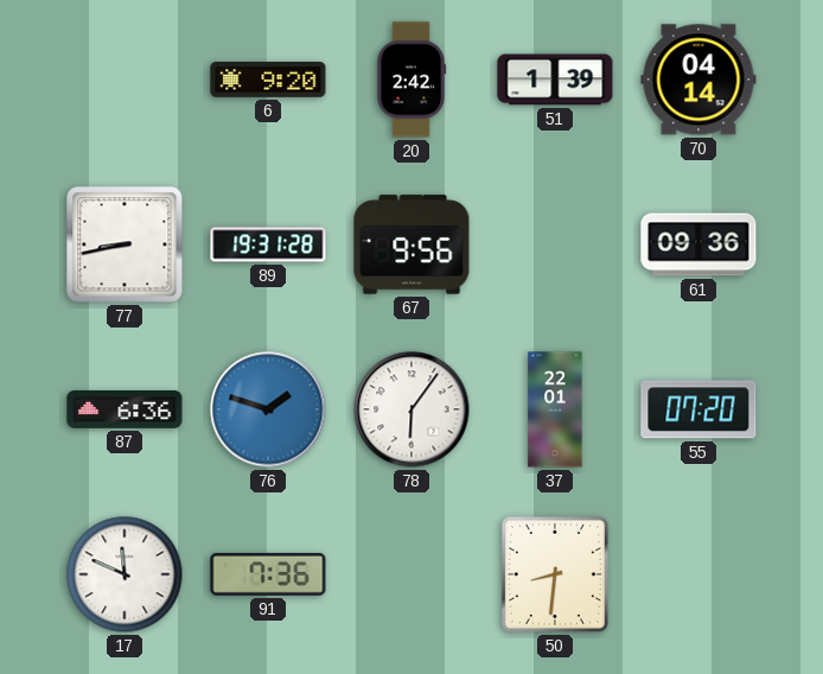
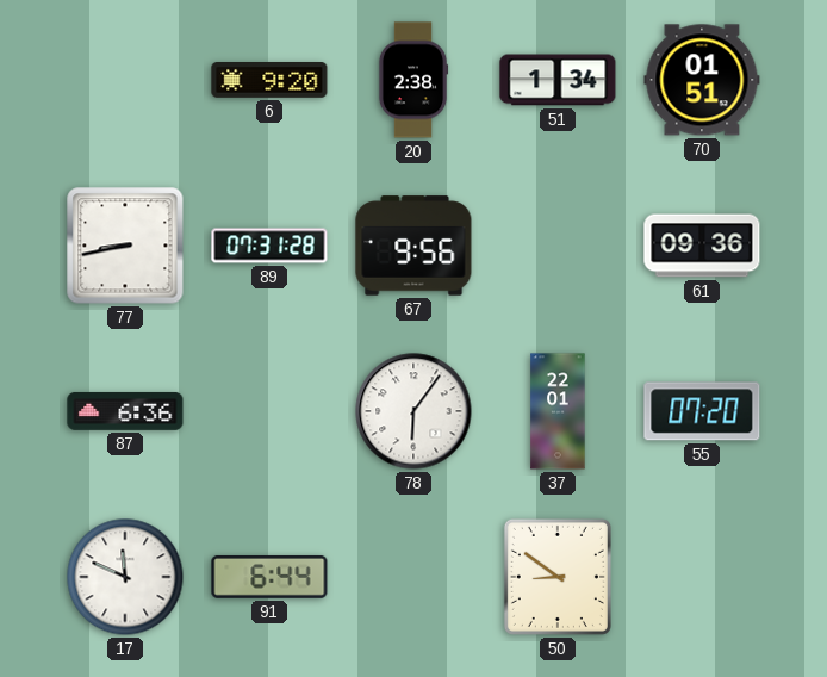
20: 2:42 -> 2:38 (413, 80)
51: 1:39 -> 1:34 (558, 80)
70: 04:14 -> 01:51 (702, 80)
89: 19:31 -> 07:31 (269, 246)
76: 1:48 -> none (268, 409)
91: 7:36 -> 6:44 (269, 577)
50: 8:31 -> 8:51 (558, 577)
